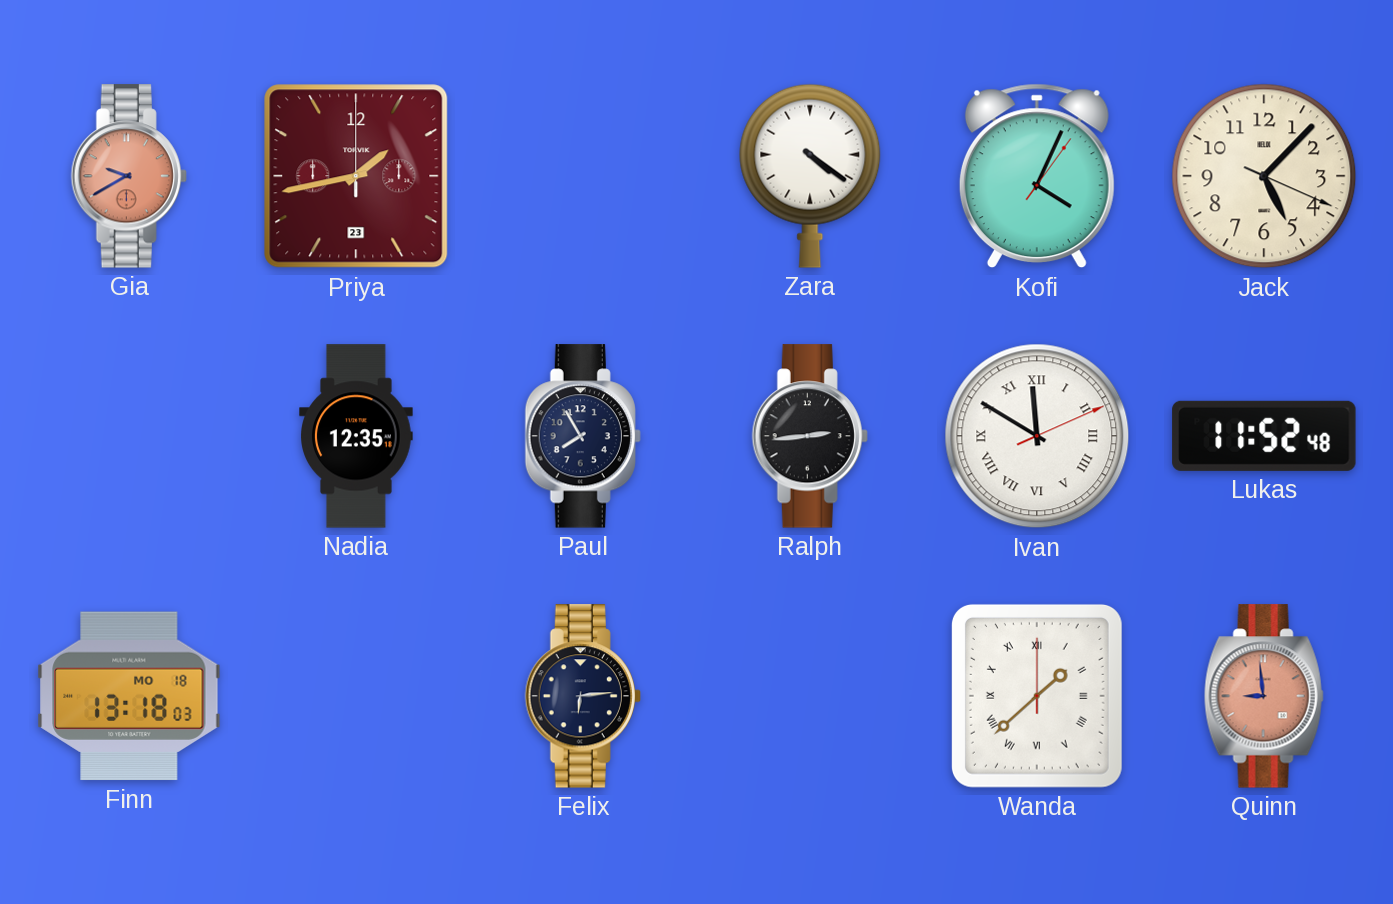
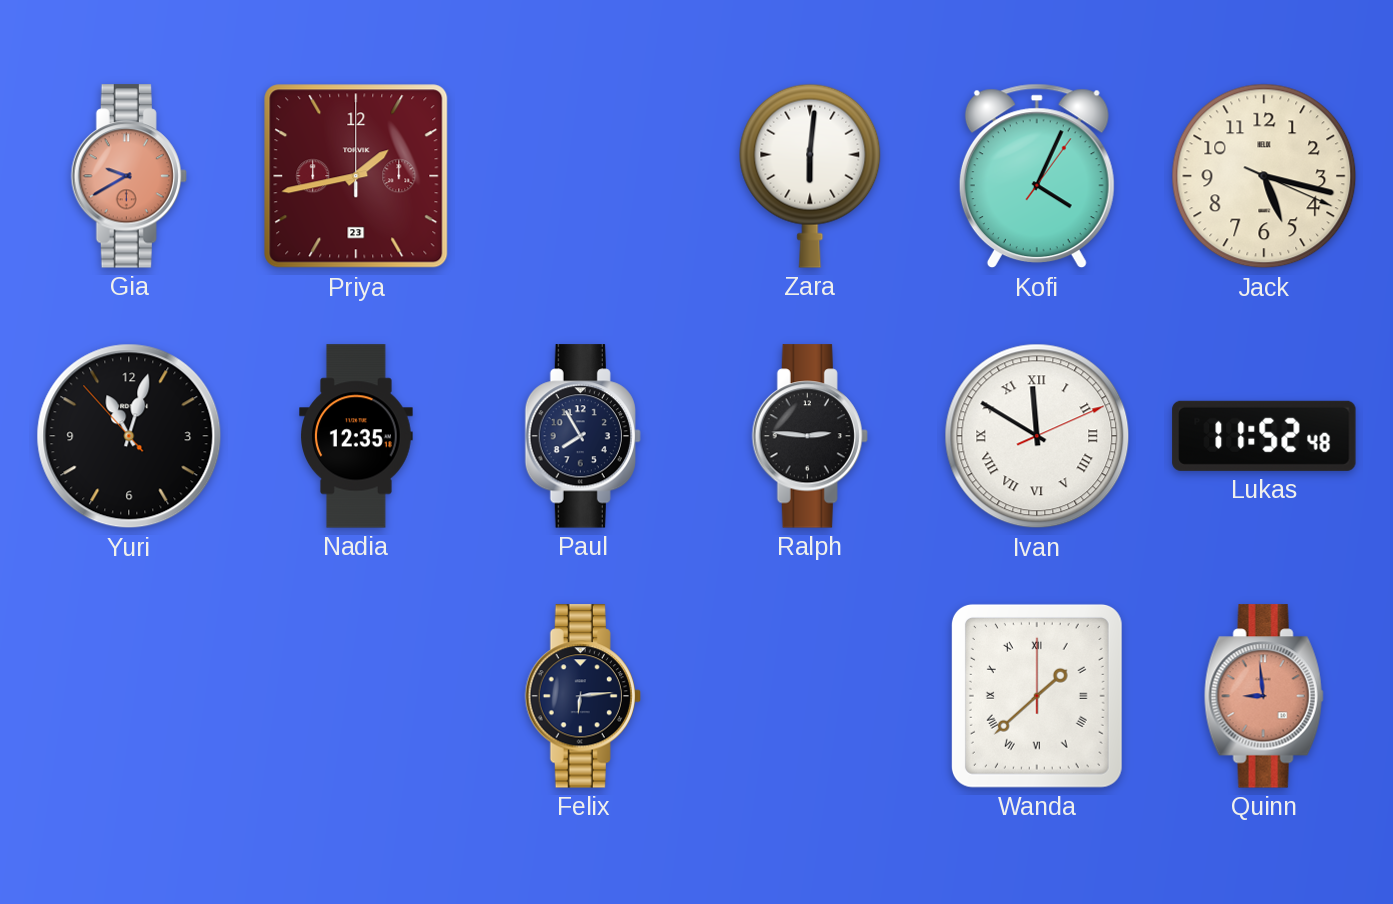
Zara: 4:21 -> 6:01 (810, 176)
Jack: 5:07 -> 5:17 (1264, 176)
Yuri: none -> 11:02 (129, 436)
Ralph: 2:44 -> 2:46 (810, 436)
Finn: 13:18 -> none (129, 696)
